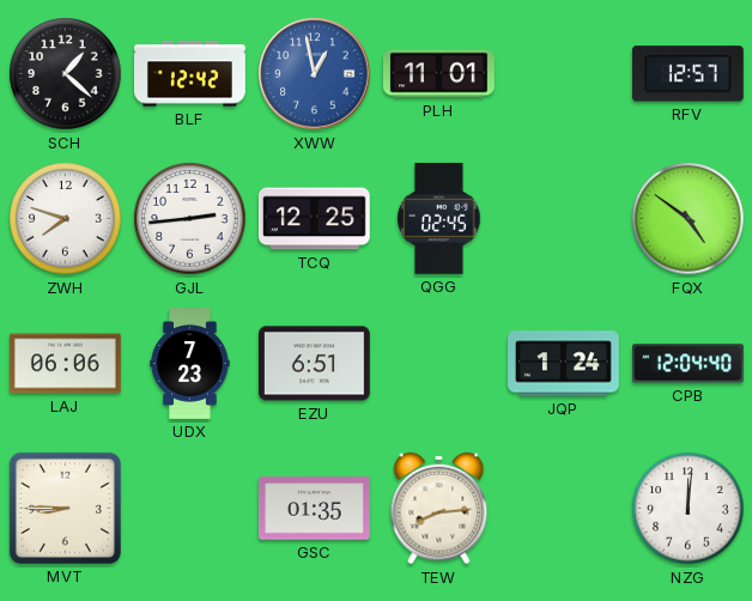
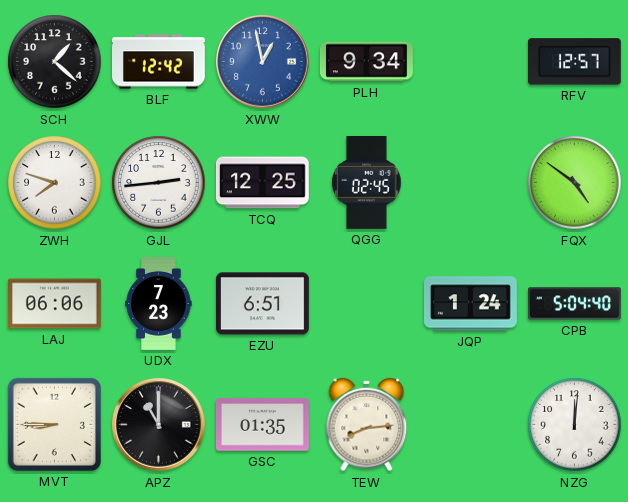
PLH: 11:01 -> 9:34 (367, 62)
CPB: 12:04 -> 5:04 (575, 304)
APZ: none -> 11:00 (159, 425)
